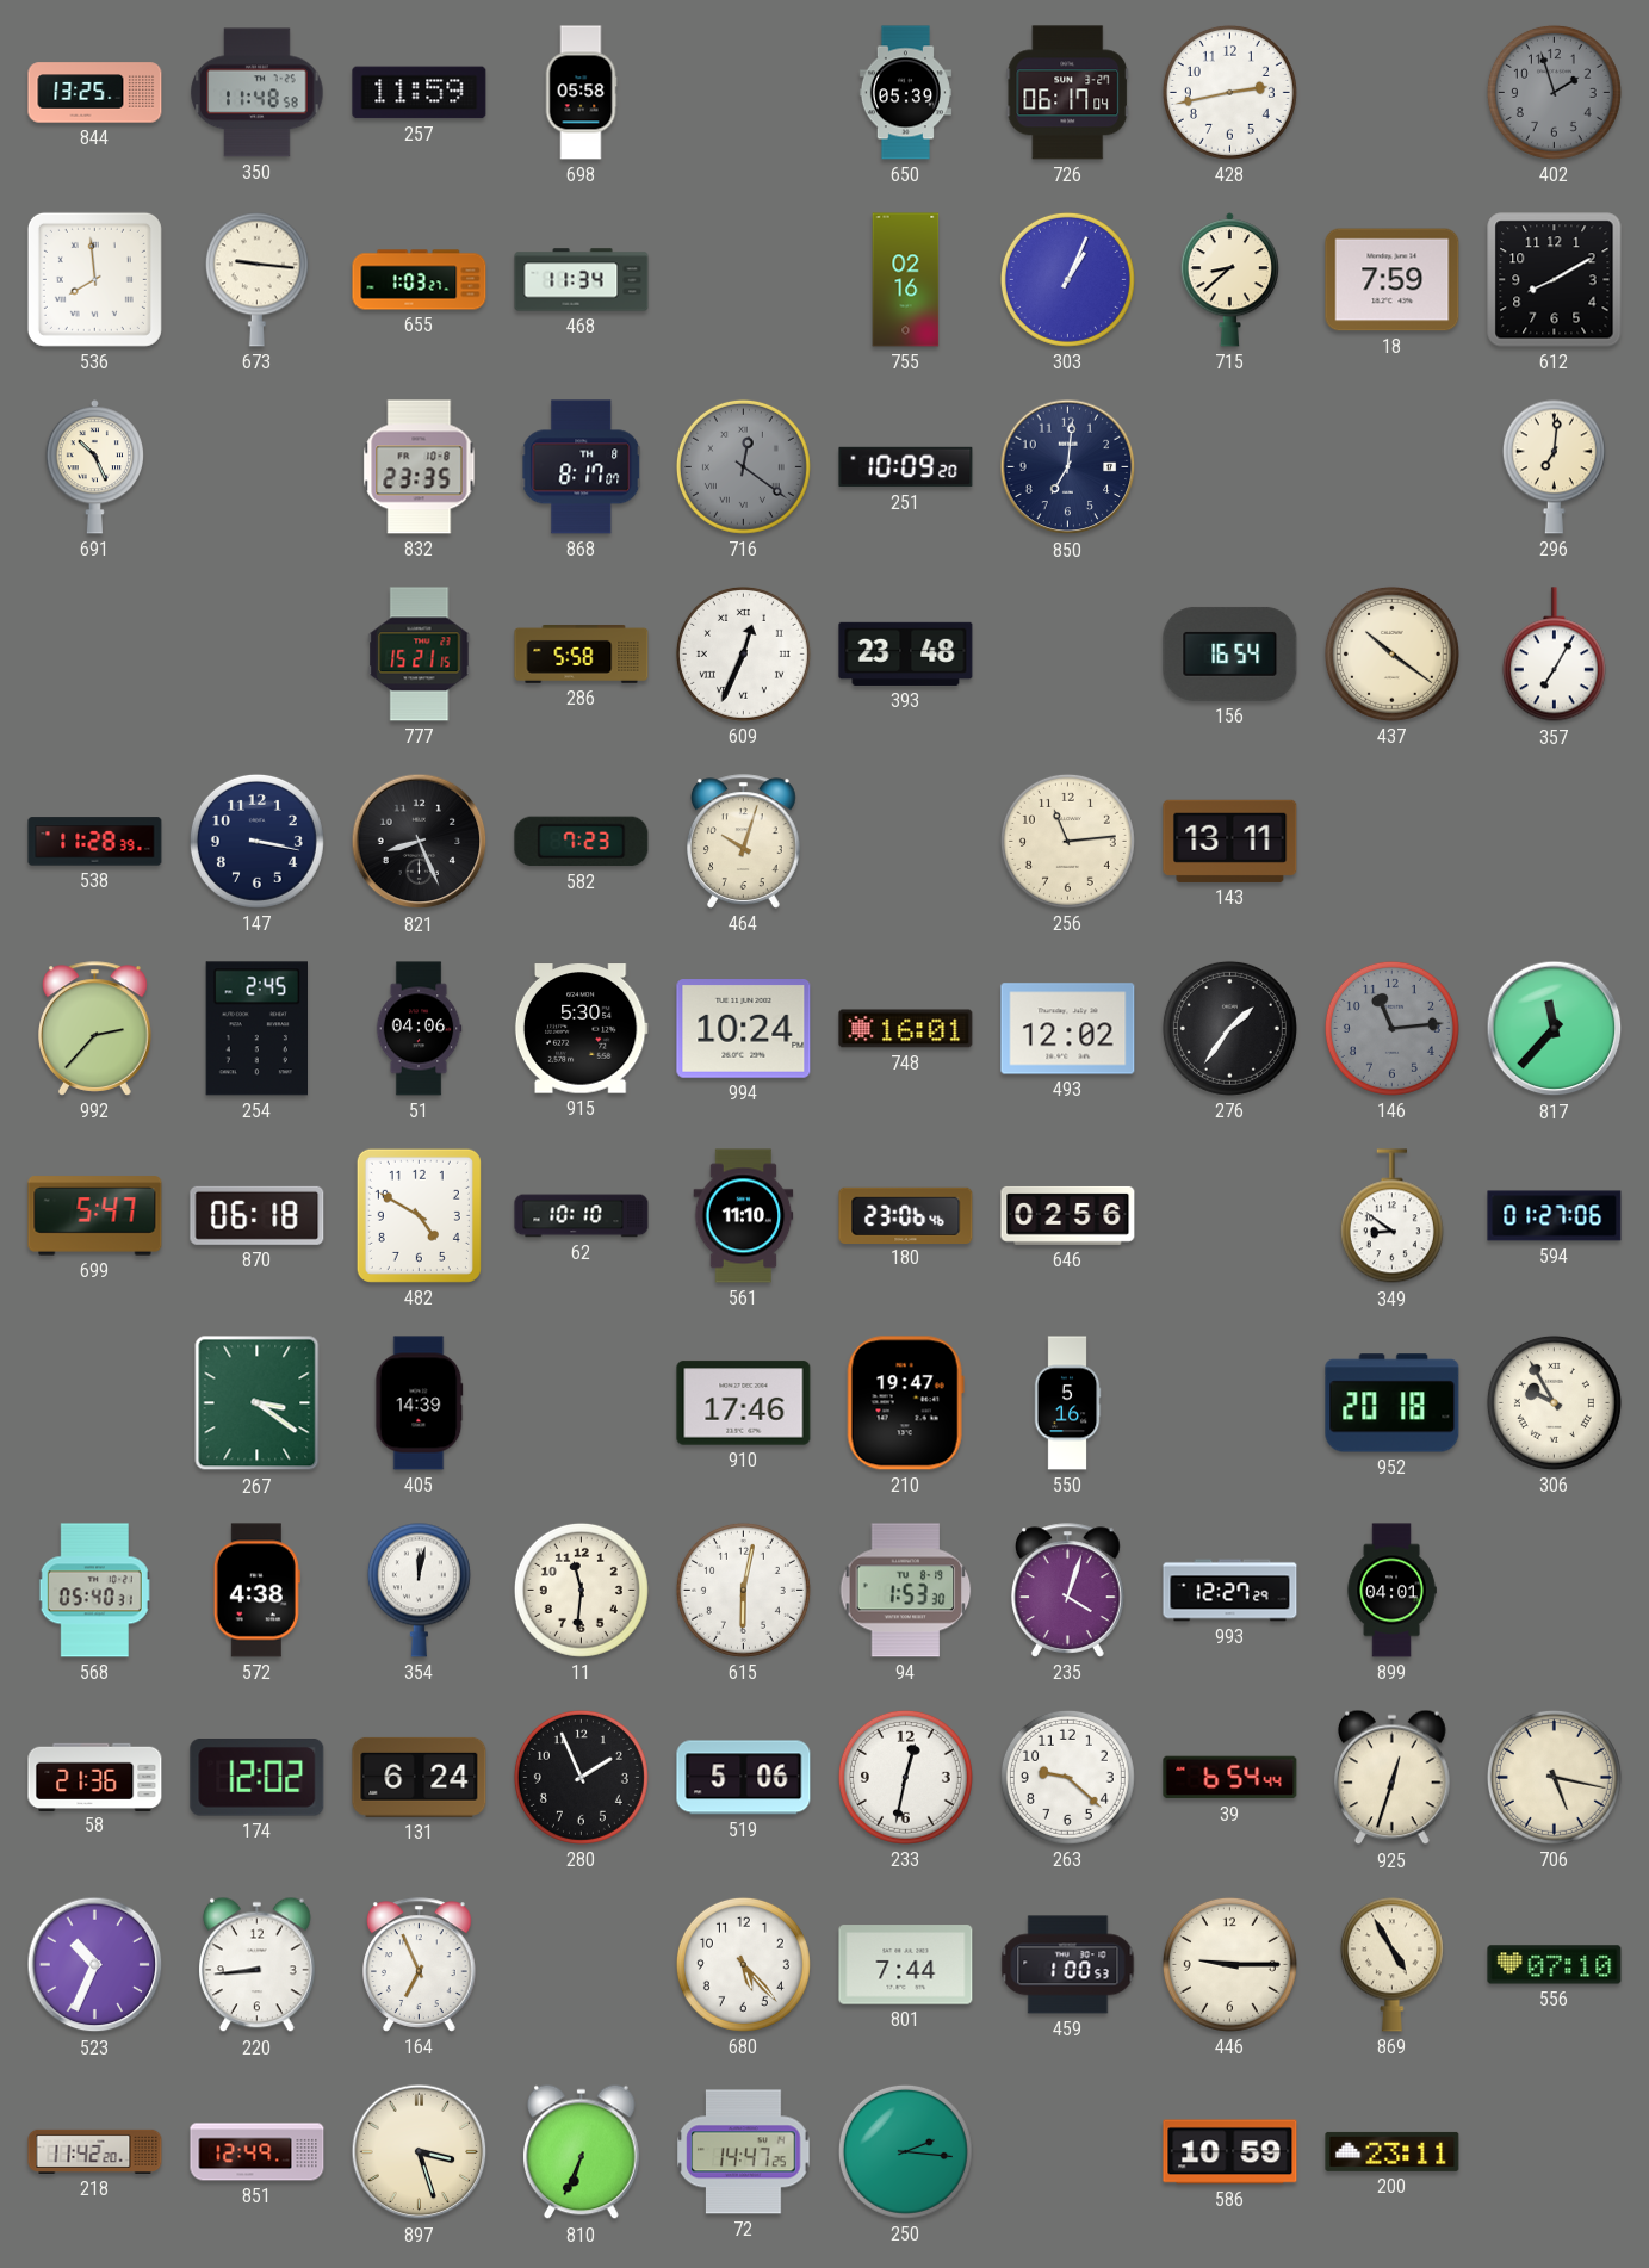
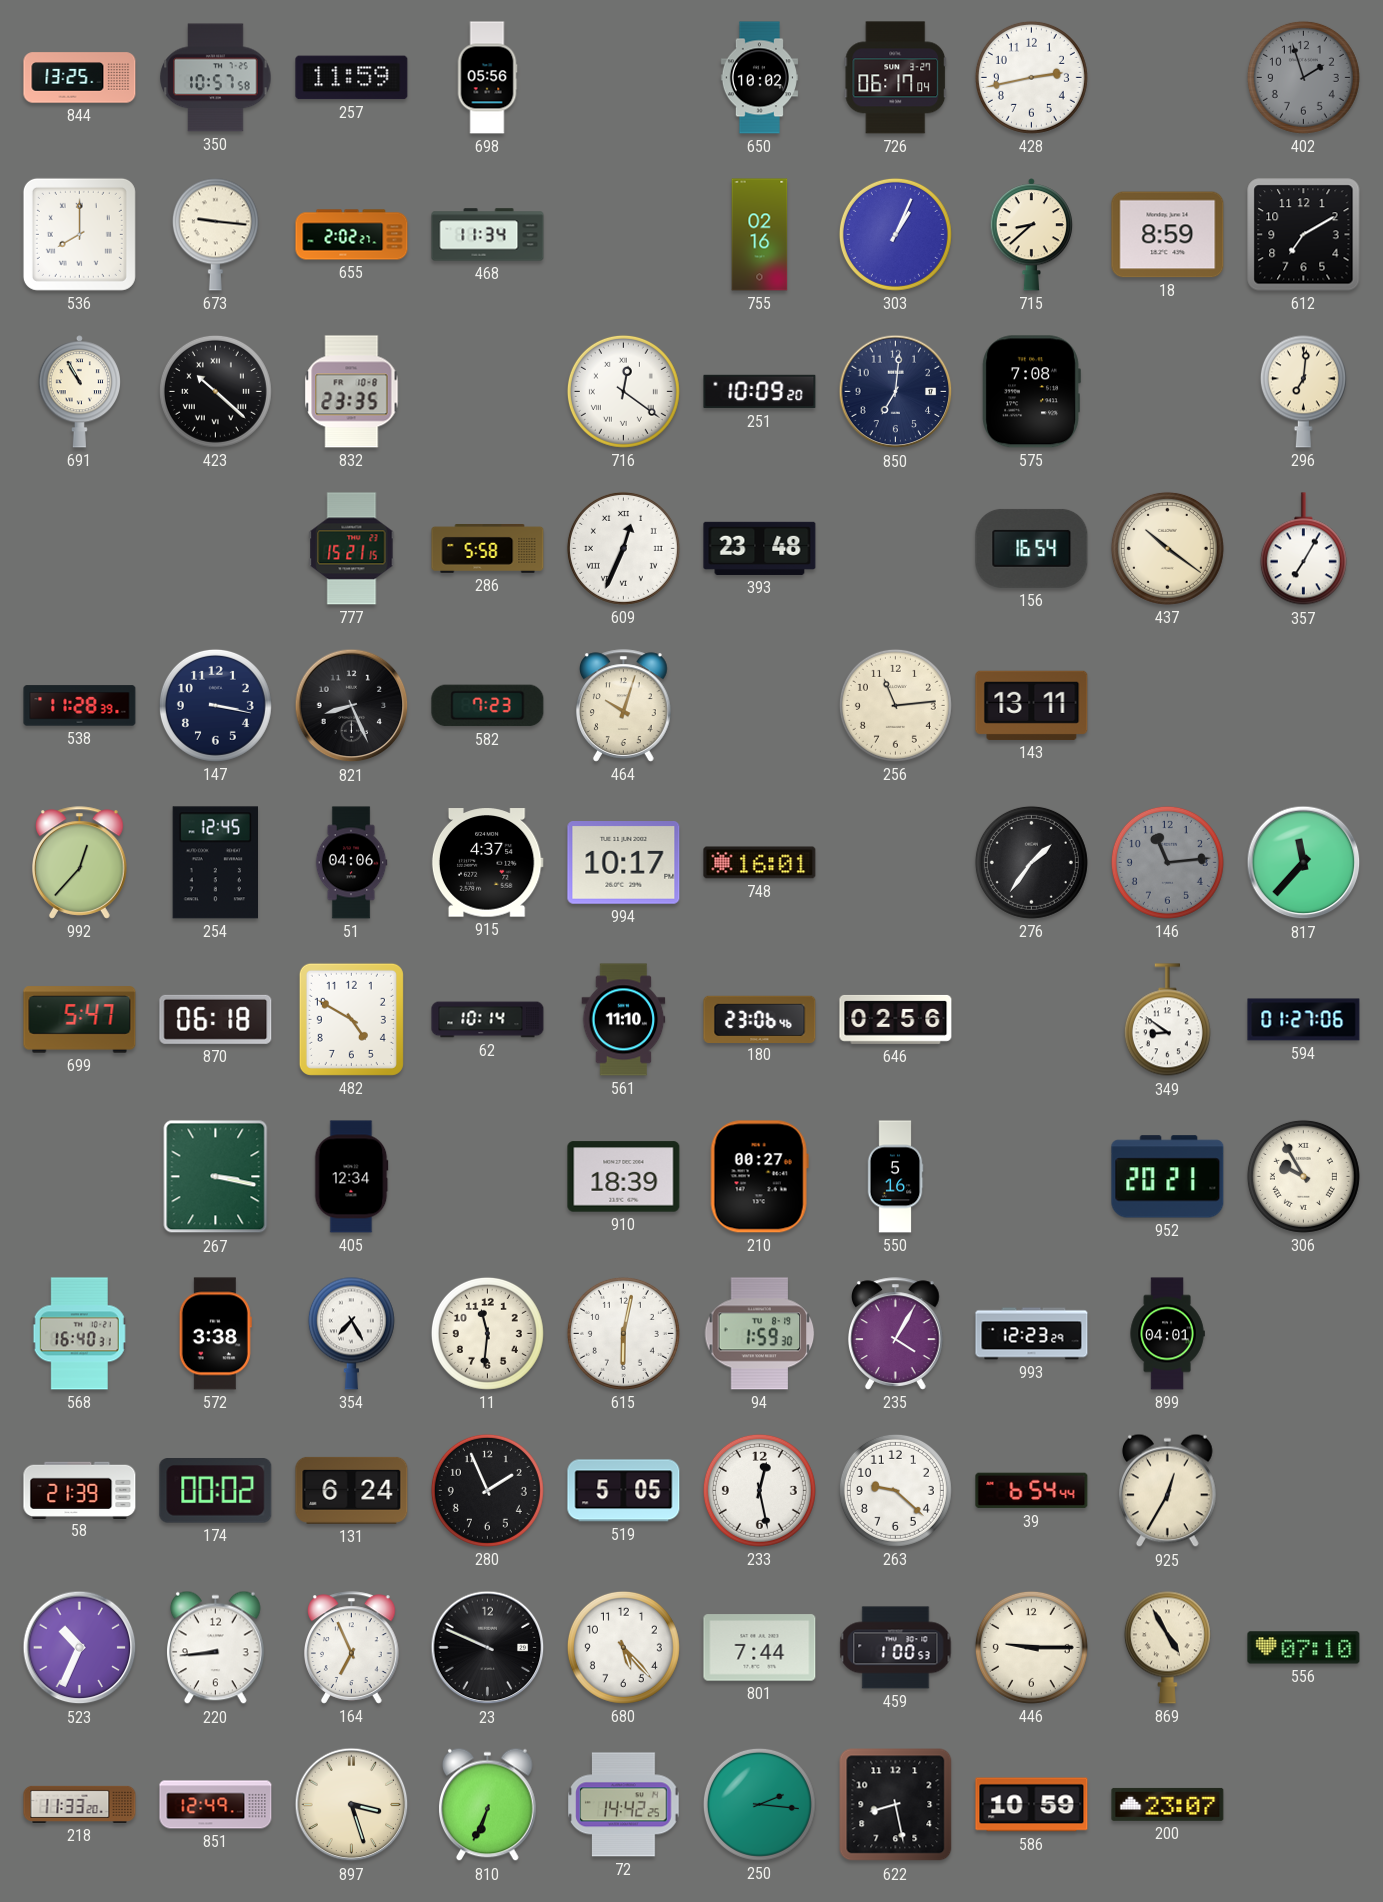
350: 11:48 -> 10:57 (216, 78)
698: 05:58 -> 05:56 (487, 78)
650: 05:39 -> 10:02 (759, 78)
536: 7:59 -> 8:00 (79, 234)
655: 1:03 -> 2:02 (352, 235)
18: 7:59 -> 8:59 (1168, 235)
612: 8:10 -> 7:10 (1304, 235)
691: 10:26 -> 10:55 (79, 392)
423: none -> 10:22 (215, 391)
868: 8:17 -> none (582, 467)
716 dial: grey -> white (623, 391)
575: none -> 7:08 (1031, 392)
992: 2:37 -> 12:37 (80, 863)
254: 2:45 -> 12:45 (215, 863)
915: 5:30 -> 4:37 (487, 863)
994: 10:24 -> 10:17 (624, 863)
493: 12:02 -> none (1068, 1029)
62: 10:10 -> 10:14 (488, 1020)
267: 3:21 -> 3:17 (216, 1177)
405: 14:39 -> 12:34 (351, 1177)
910: 17:46 -> 18:39 (624, 1177)
210: 19:47 -> 00:27 (759, 1177)
952: 20:18 -> 20:21 (1168, 1177)
568: 05:40 -> 16:40 (80, 1334)
572: 4:38 -> 3:38 (215, 1334)
354: 12:02 -> 7:25 (351, 1333)
94: 1:53 -> 1:59 (760, 1334)
235: 4:03 -> 4:05 (896, 1334)
993: 12:27 -> 12:23 (1032, 1334)
58: 21:36 -> 21:39 (80, 1490)
174: 12:02 -> 00:02 (216, 1491)
519: 5:06 -> 5:05 (624, 1491)
233: 12:32 -> 12:28 (759, 1490)
925: 12:33 -> 12:35 (1168, 1491)
706: 5:17 -> none (1554, 1777)
23: none -> 9:49 (488, 1648)
218: 11:42 -> 11:33 (80, 1804)
72: 14:47 -> 14:42 (624, 1805)
622: none -> 8:28 (896, 1805)
200: 23:11 -> 23:07 (1168, 1804)
